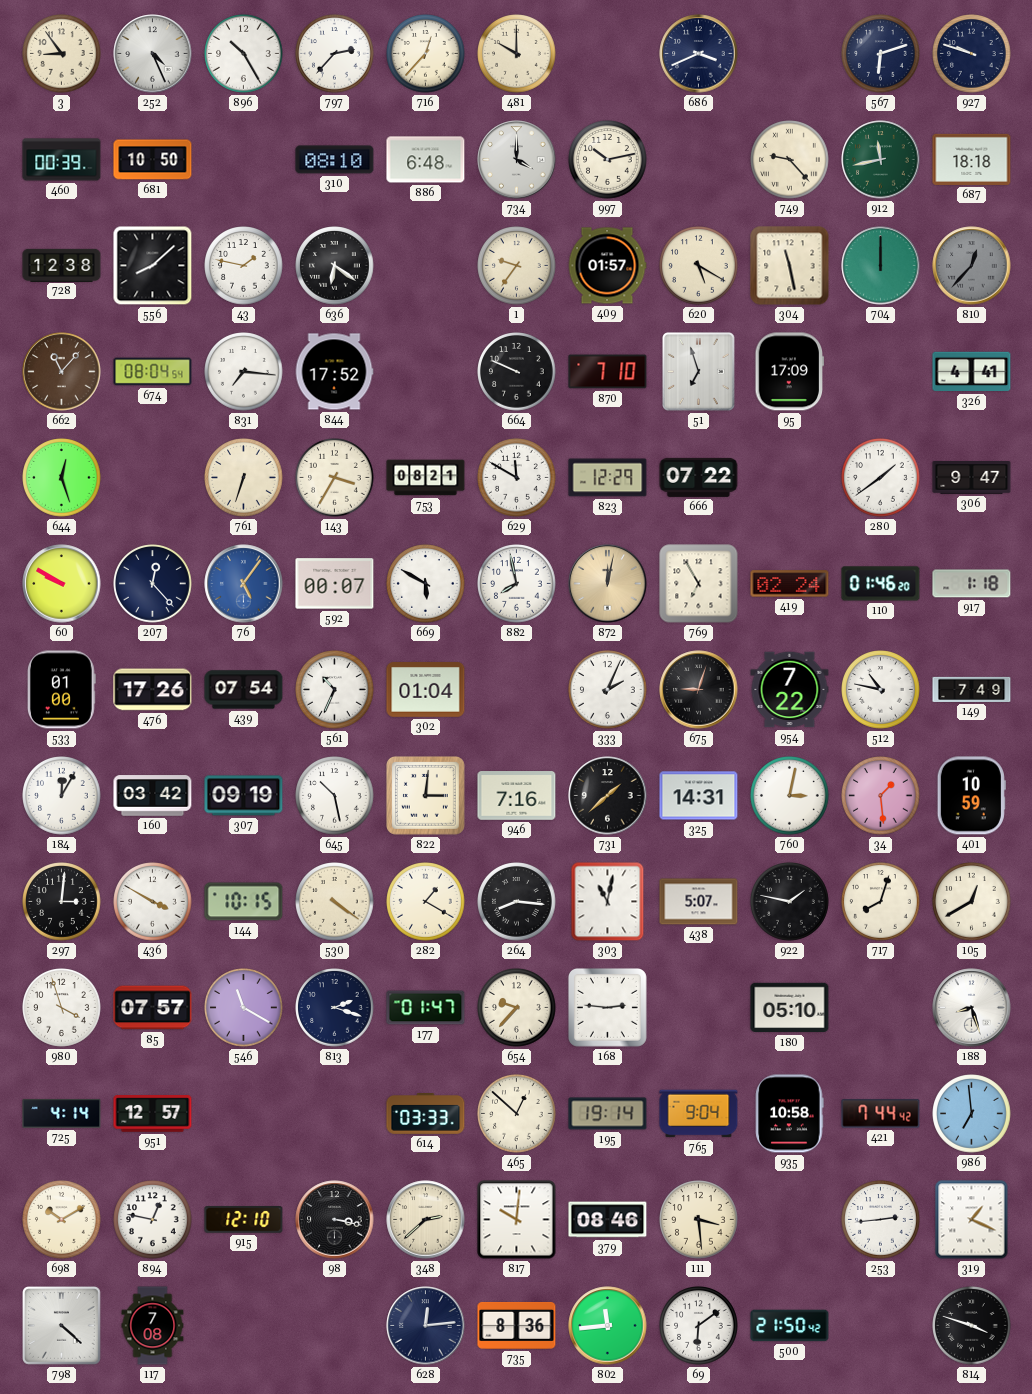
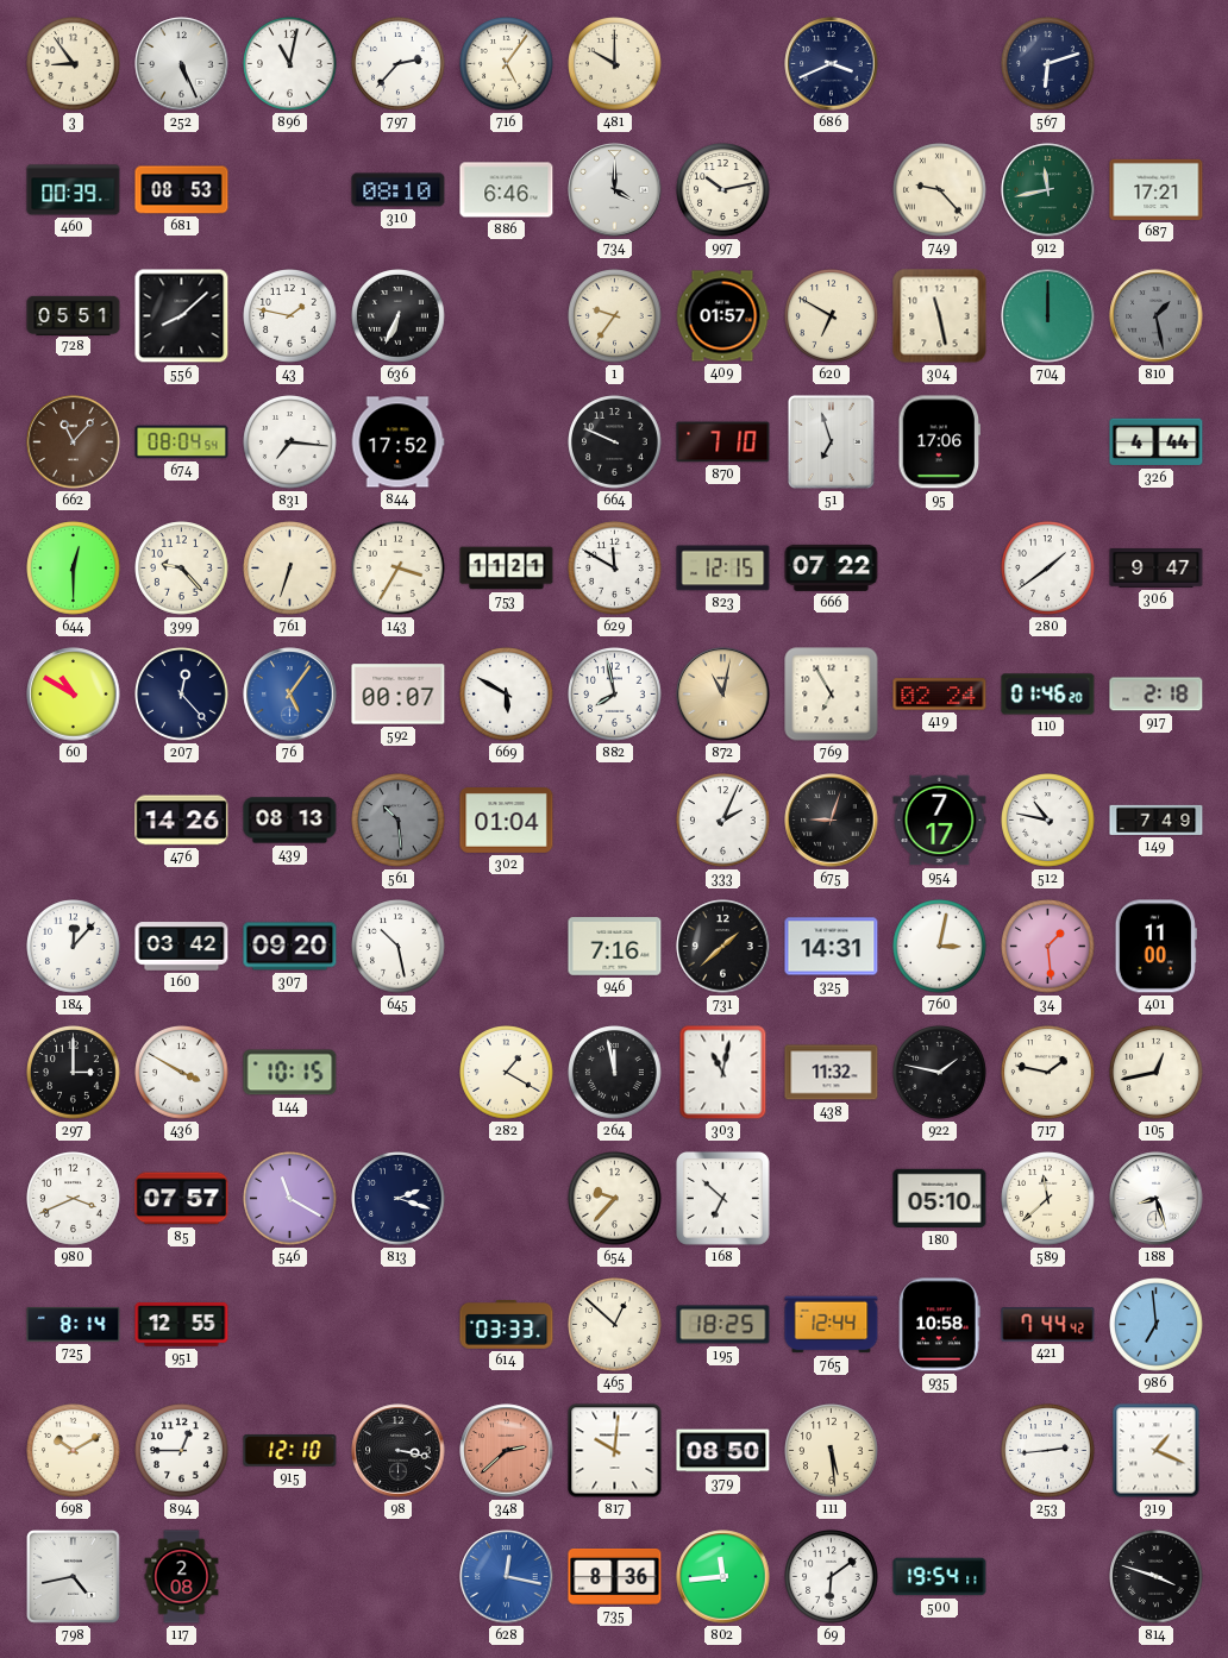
252: 4:26 -> 5:26 (182, 64)
896: 10:25 -> 11:02 (290, 64)
716: 12:37 -> 5:06 (507, 64)
927: 9:48 -> none (972, 54)
681: 10:50 -> 08:53 (182, 190)
886: 6:48 -> 6:46 (507, 190)
687: 18:18 -> 17:21 (1157, 189)
728: 12:38 -> 05:51 (74, 315)
636: 6:21 -> 6:34 (399, 316)
620: 5:20 -> 6:50 (832, 316)
810: 12:37 -> 1:28 (1157, 316)
95: 17:09 -> 17:06 (939, 442)
326: 4:41 -> 4:44 (1157, 442)
644: 12:27 -> 12:30 (74, 569)
399: none -> 9:23 (182, 569)
753: 08:21 -> 11:21 (507, 569)
823: 12:29 -> 12:15 (723, 569)
60: 9:50 -> 10:50 (74, 695)
872: 12:02 -> 11:02 (723, 695)
917: 1:18 -> 2:18 (1157, 695)
533: 01:00 -> none (61, 690)
476: 17:26 -> 14:26 (182, 821)
439: 07:54 -> 08:13 (290, 821)
561: 10:34 -> 10:29 (399, 821)
561 dial: white -> grey (399, 821)
954: 7:22 -> 7:17 (940, 821)
184: 12:05 -> 12:07 (74, 947)
307: 09:19 -> 09:20 (290, 947)
822: 3:01 -> none (425, 795)
401: 10:59 -> 11:00 (1155, 947)
297: 3:01 -> 3:00 (74, 1073)
530: 4:21 -> none (335, 902)
264: 8:16 -> 11:58 (615, 1073)
438: 5:07 -> 11:32 (832, 1073)
717: 8:03 -> 1:47 (1048, 1073)
105: 12:40 -> 12:43 (1157, 1073)
980: 3:57 -> 3:41 (74, 1199)
177: 01:47 -> none (426, 1008)
168: 2:46 -> 6:52 (722, 1198)
589: none -> 11:38 (1048, 1199)
725: 4:14 -> 8:14 (74, 1325)
951: 12:57 -> 12:55 (182, 1325)
195: 19:14 -> 18:25 (723, 1325)
765: 9:04 -> 12:44 (832, 1325)
894: 12:47 -> 12:45 (182, 1451)
348 dial: cream -> salmon (507, 1451)
379: 08:46 -> 08:50 (723, 1451)
111: 3:29 -> 5:29 (832, 1451)
798: 4:22 -> 4:43 (74, 1577)
117: 7:08 -> 2:08 (182, 1577)
628: 12:14 -> 12:17 (507, 1577)
628 dial: navy -> blue (507, 1577)
500: 21:50 -> 19:54 (940, 1577)
